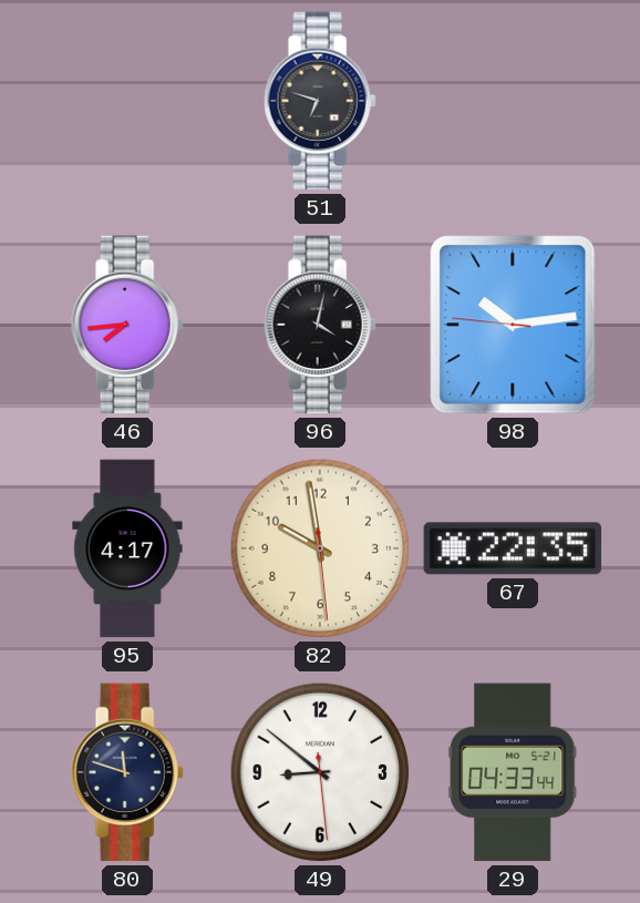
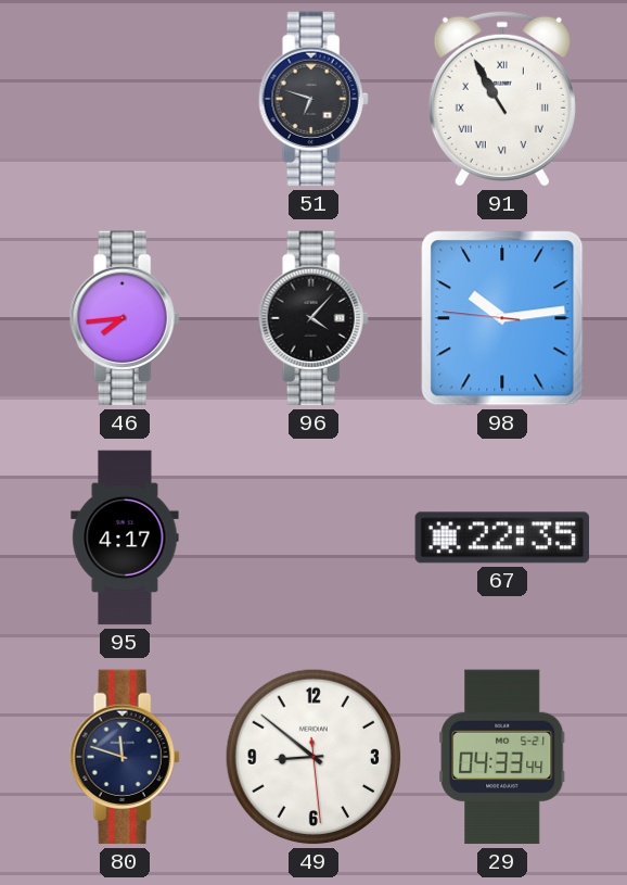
91: none -> 10:55 (502, 99)
96: 4:02 -> 4:07 (313, 318)
82: 9:58 -> none (320, 548)
